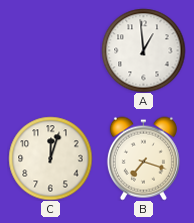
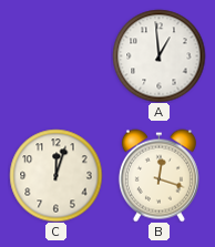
B: 7:18 -> 12:18 (158, 175)
